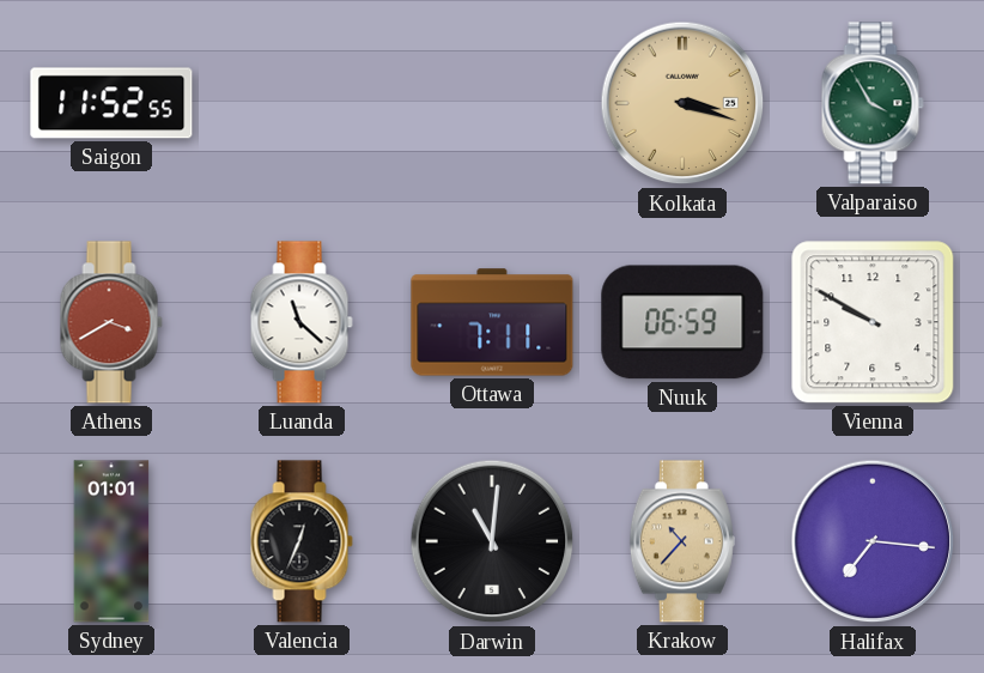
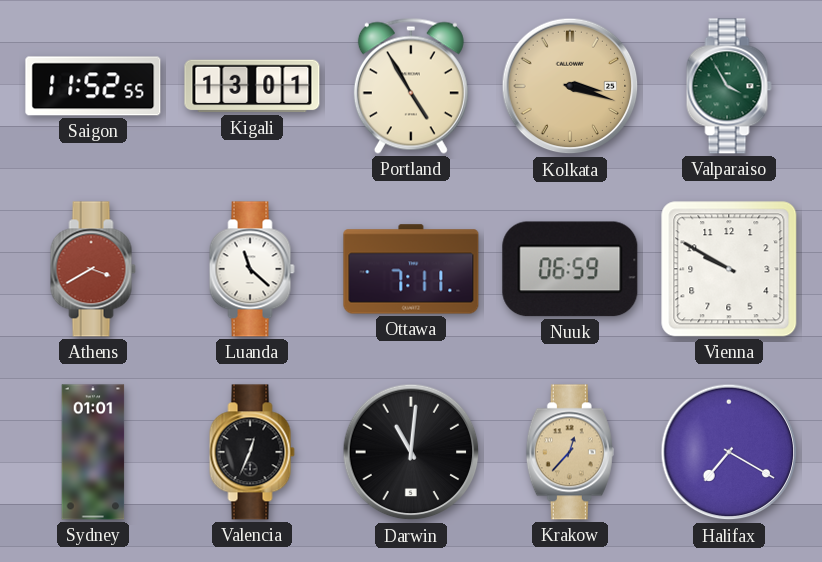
Kigali: none -> 13:01 (252, 86)
Portland: none -> 4:55 (411, 86)
Krakow: 10:37 -> 12:37 (570, 452)
Halifax: 7:16 -> 7:20 (729, 452)
